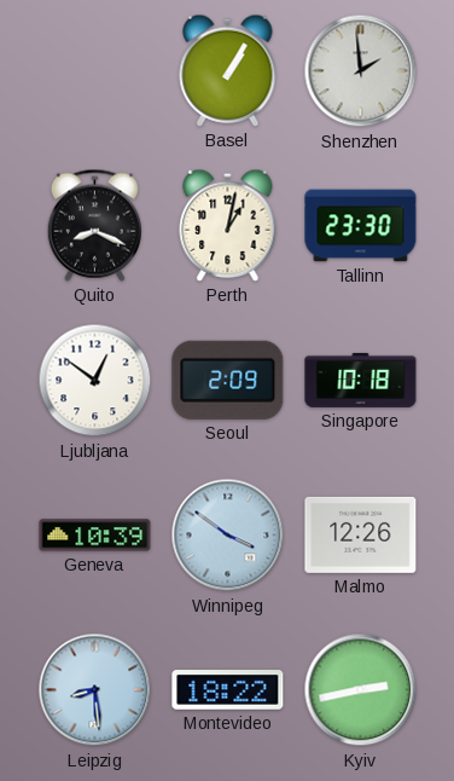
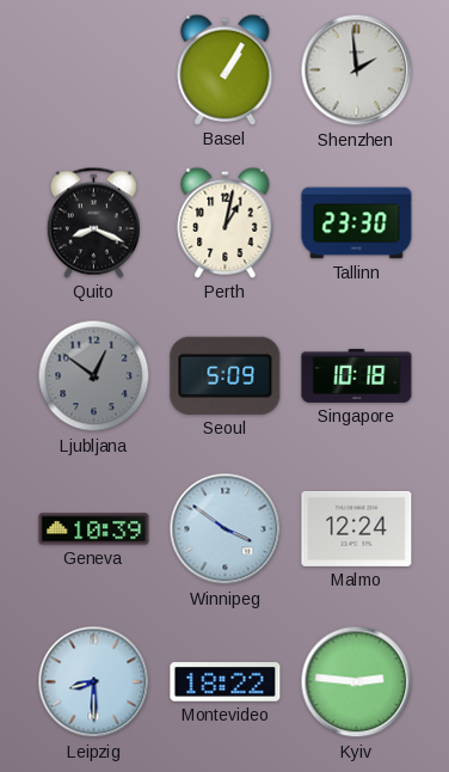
Ljubljana dial: white -> grey (94, 376)
Seoul: 2:09 -> 5:09 (226, 375)
Malmo: 12:26 -> 12:24 (357, 528)
Leipzig: 8:29 -> 8:30 (94, 682)
Kyiv: 2:43 -> 2:46 (357, 682)
